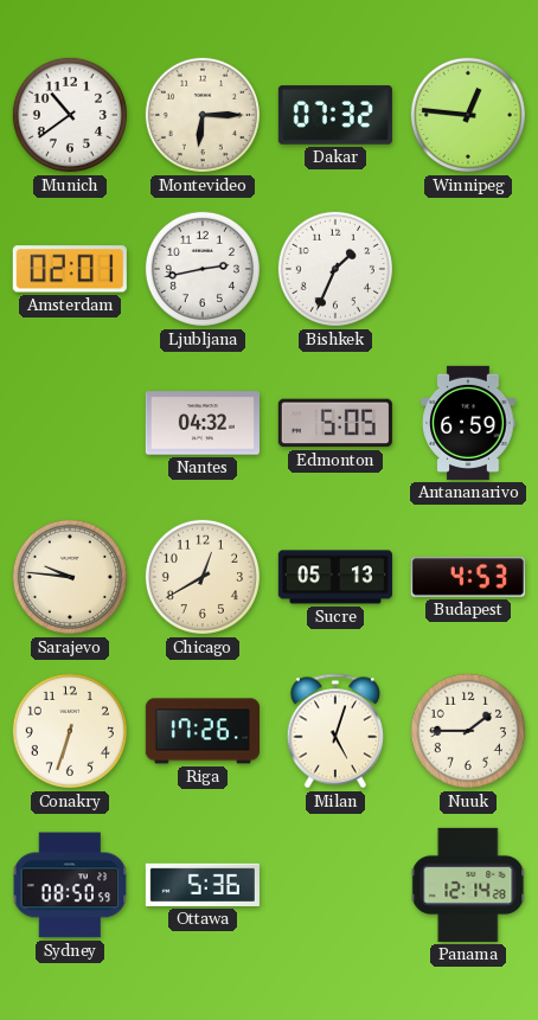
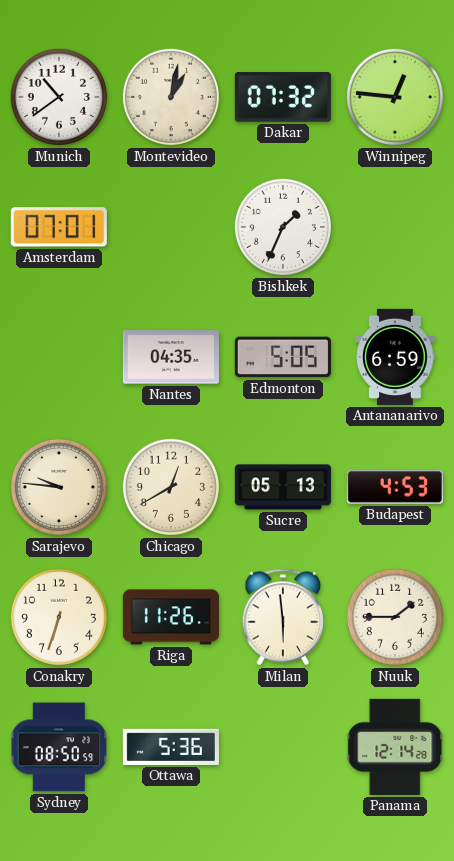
Montevideo: 6:15 -> 1:02 (171, 97)
Amsterdam: 02:01 -> 07:01 (59, 227)
Ljubljana: 2:43 -> none (203, 269)
Nantes: 04:32 -> 04:35 (171, 357)
Riga: 17:26 -> 11:26 (171, 617)
Milan: 5:03 -> 5:59 (283, 617)
